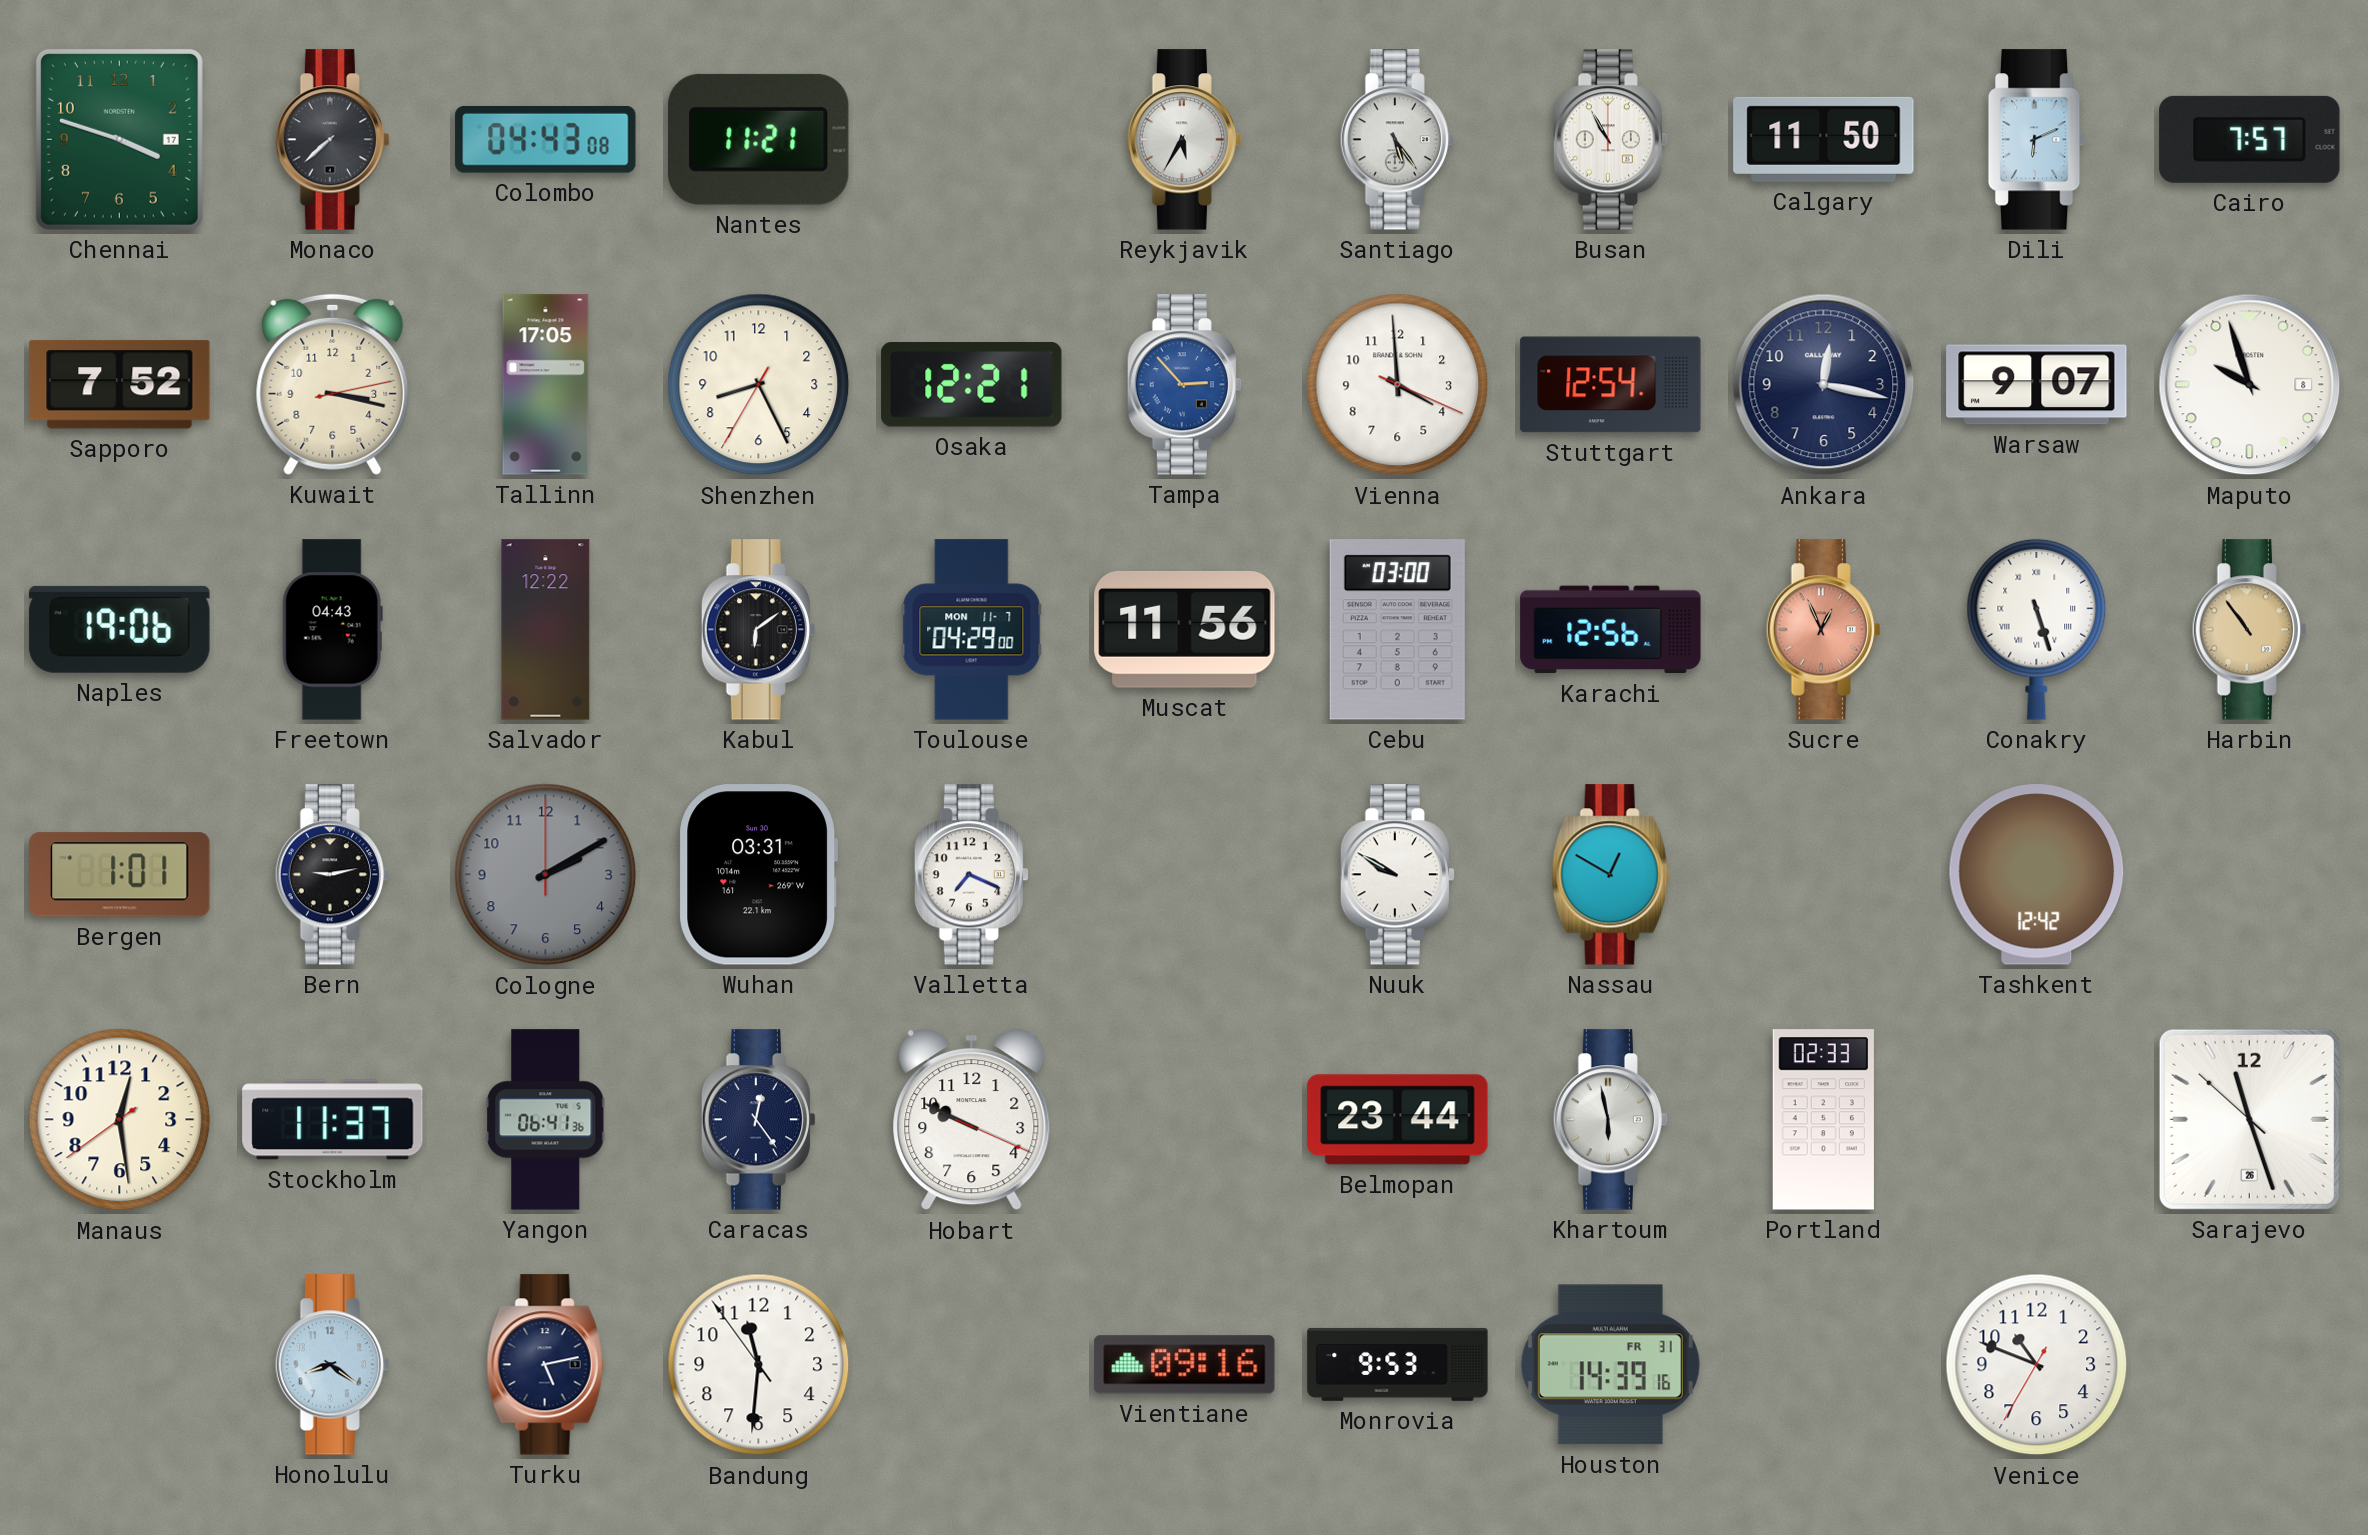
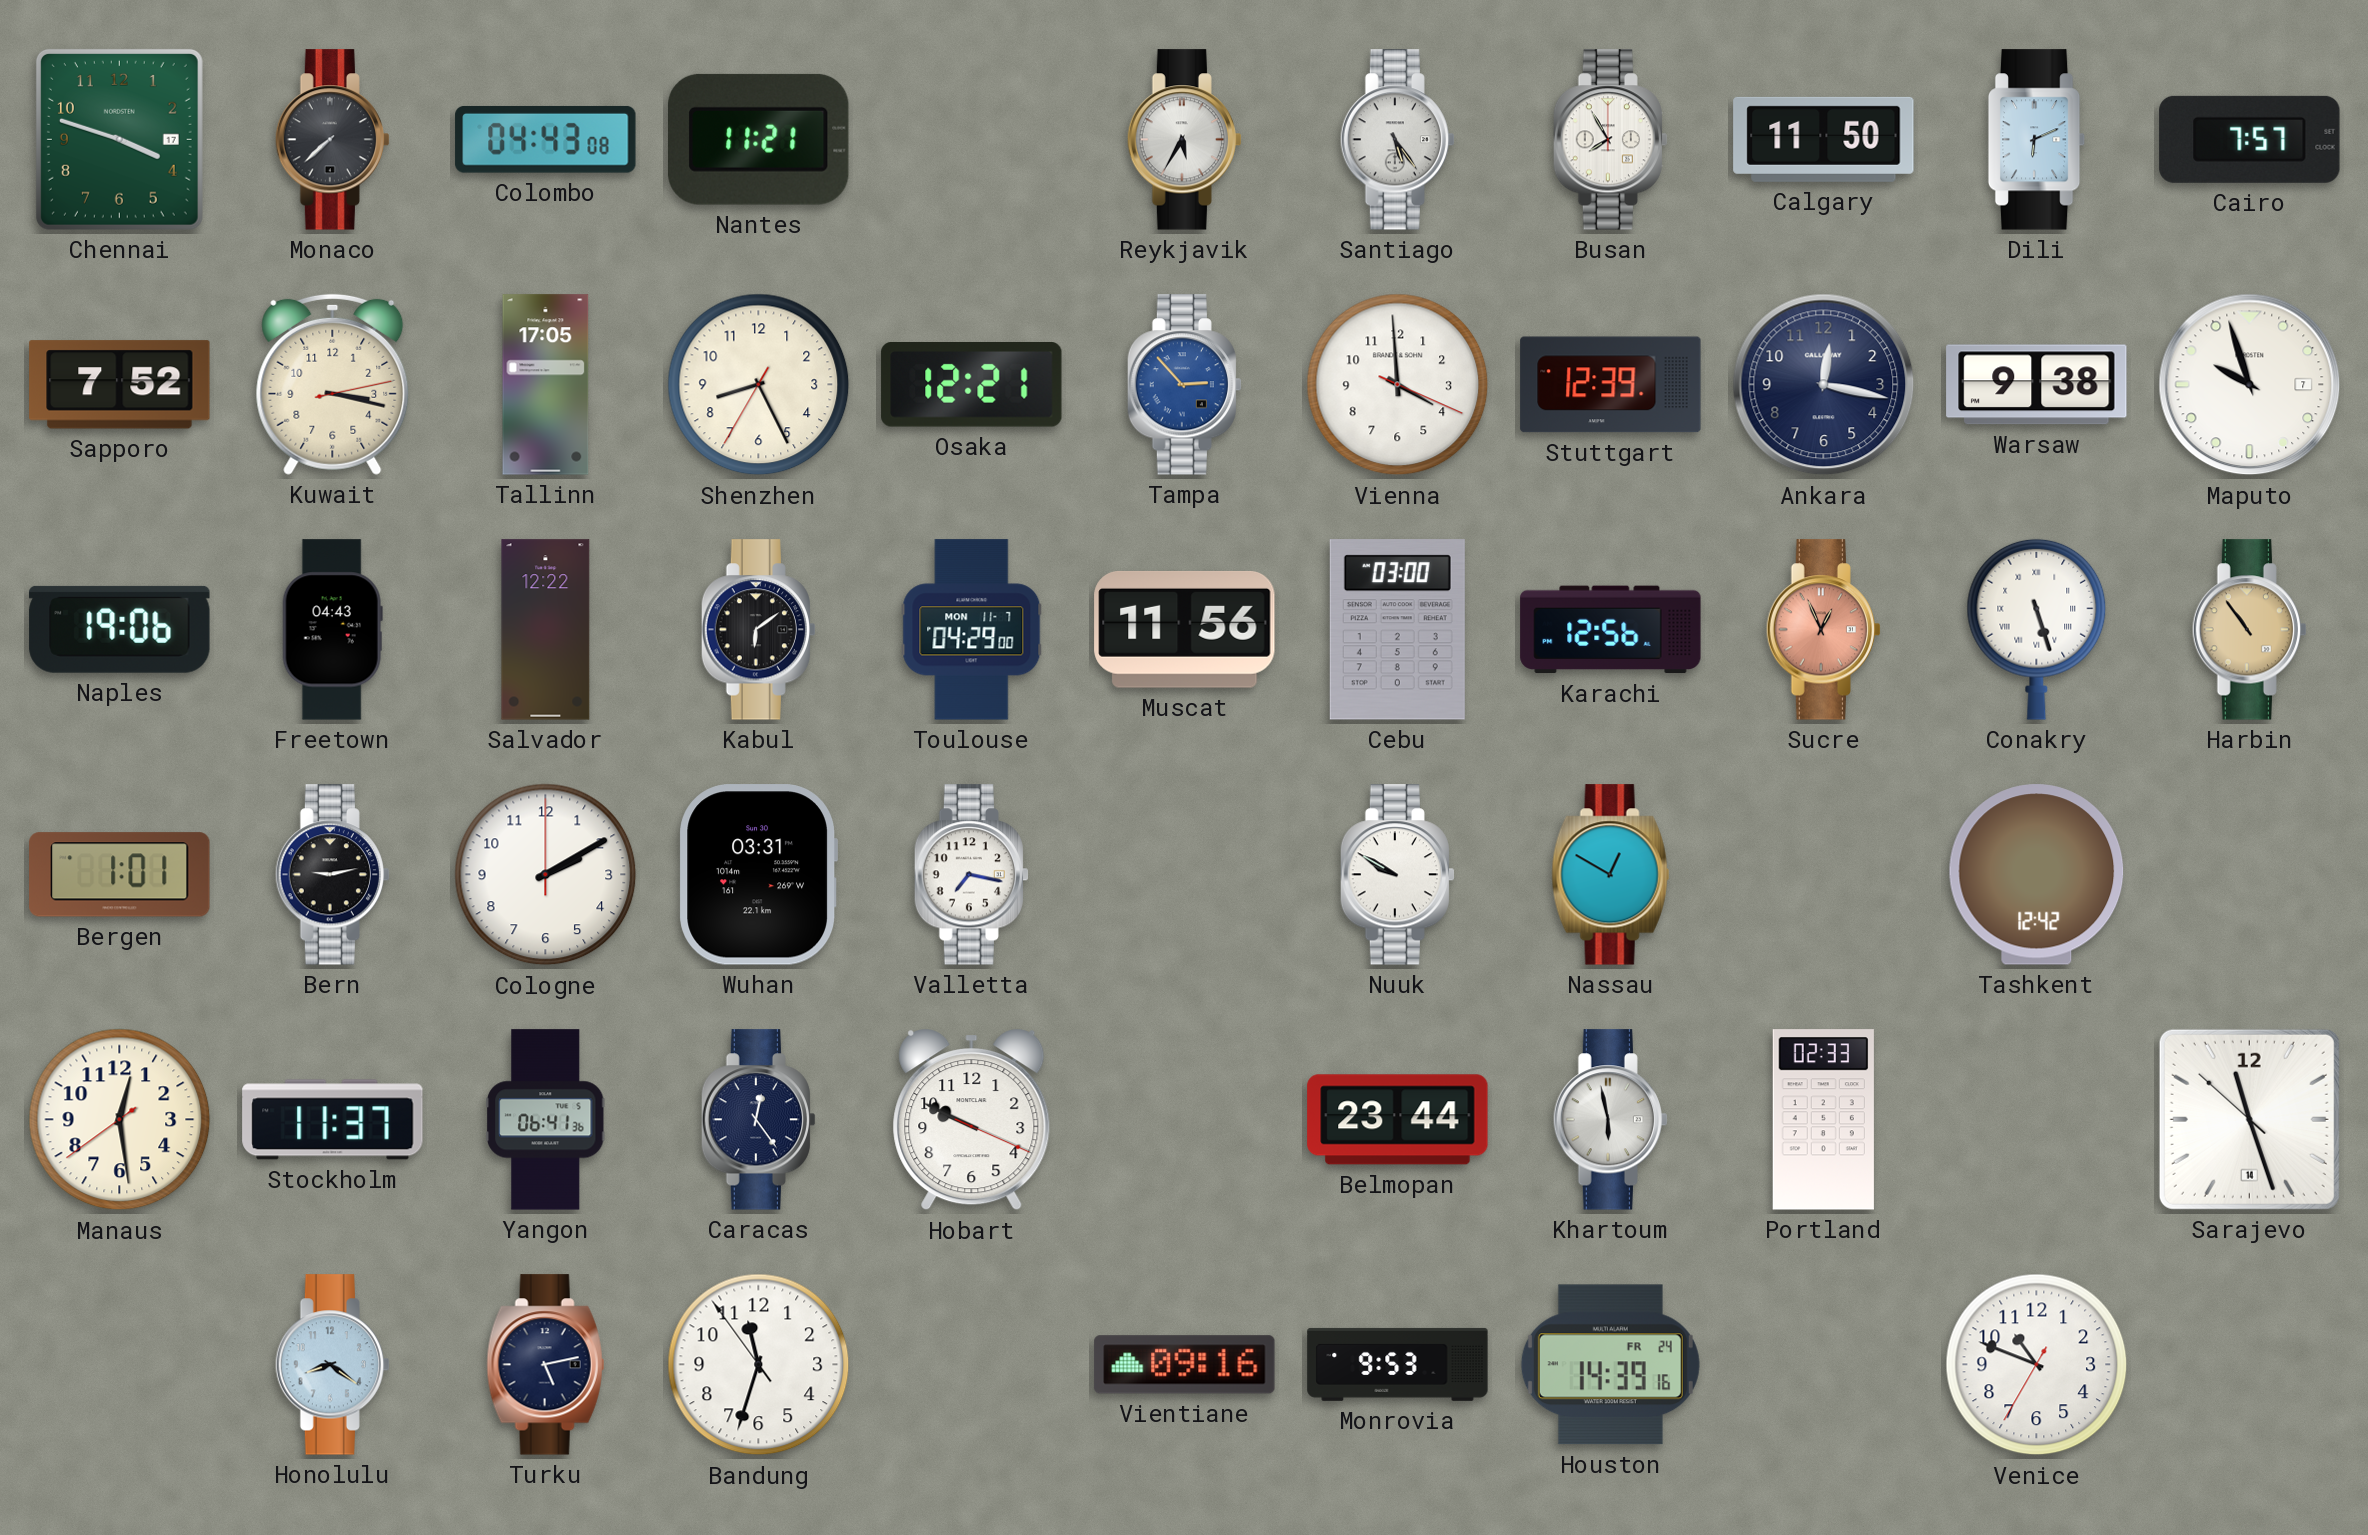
Busan: 10:55 -> 7:55 (1610, 140)
Stuttgart: 12:54 -> 12:39 (1611, 385)
Warsaw: 9:07 -> 9:38 (2037, 385)
Maputo date: 8 -> 7 (2250, 385)
Cologne dial: grey -> white (546, 875)
Valletta: 7:19 -> 7:17 (971, 875)
Sarajevo date: 26 -> 14 (2249, 1119)
Bandung: 11:30 -> 11:32 (759, 1365)
Houston date: FR 31 -> FR 24 (1610, 1365)
